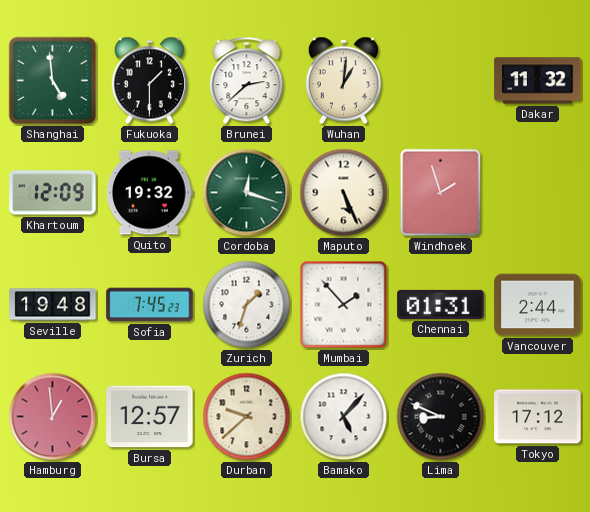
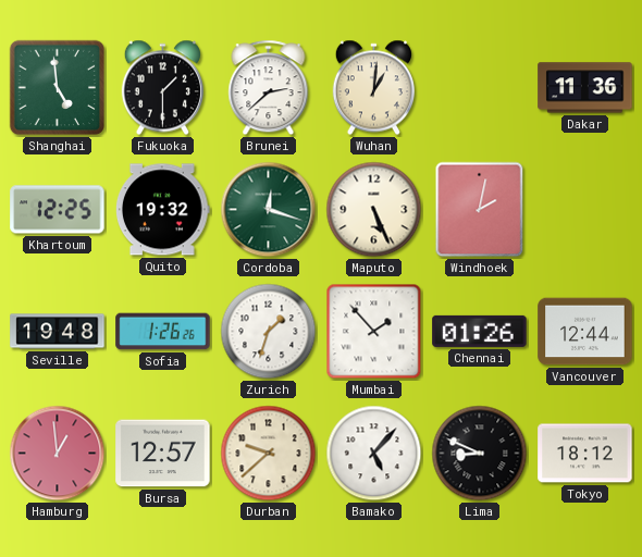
Dakar: 11:32 -> 11:36 (585, 88)
Khartoum: 12:09 -> 12:25 (58, 210)
Windhoek: 1:57 -> 2:02 (480, 210)
Sofia: 7:45 -> 1:26 (163, 332)
Chennai: 01:31 -> 01:26 (480, 331)
Vancouver: 2:44 -> 12:44 (585, 332)
Tokyo: 17:12 -> 18:12 (585, 454)
